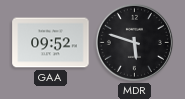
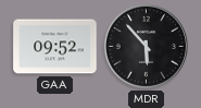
MDR: 5:48 -> 5:53 (146, 46)
